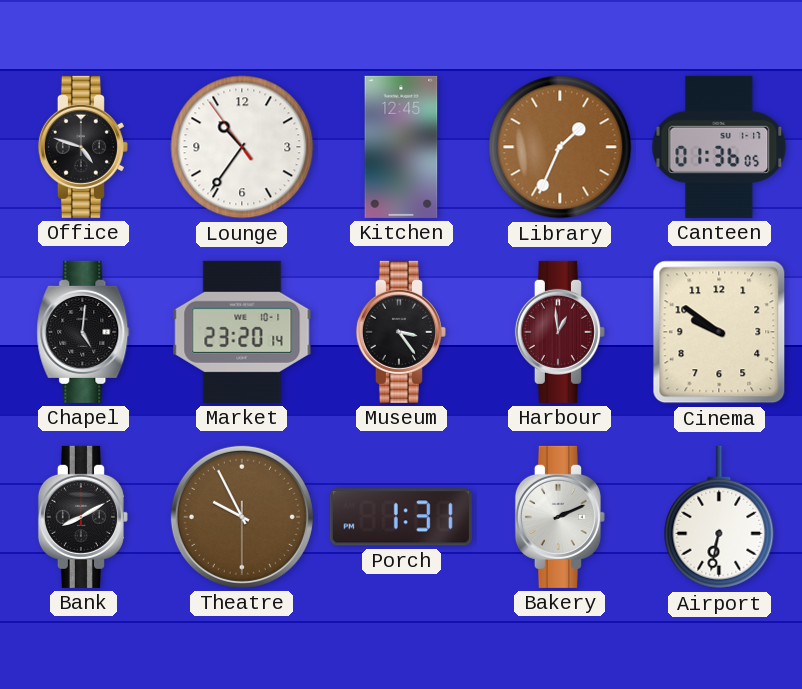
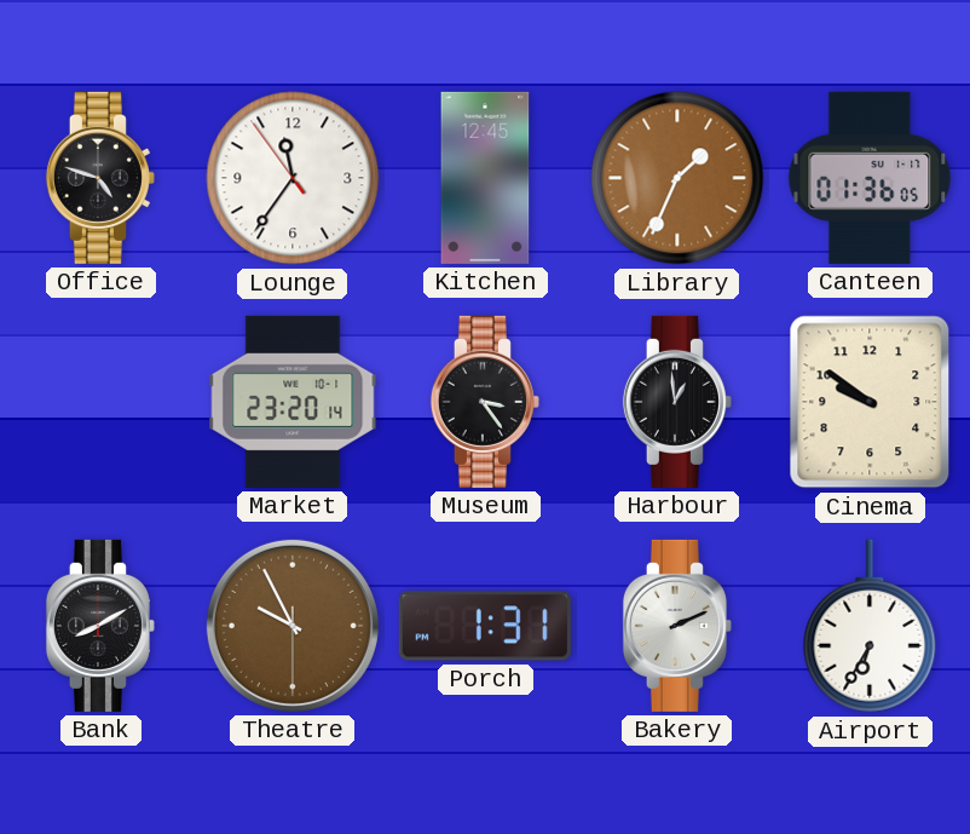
Lounge: 10:35 -> 11:35 (293, 178)
Chapel: 5:01 -> none (83, 332)
Harbour dial: burgundy -> black (677, 402)
Airport: 6:32 -> 6:35 (870, 626)
